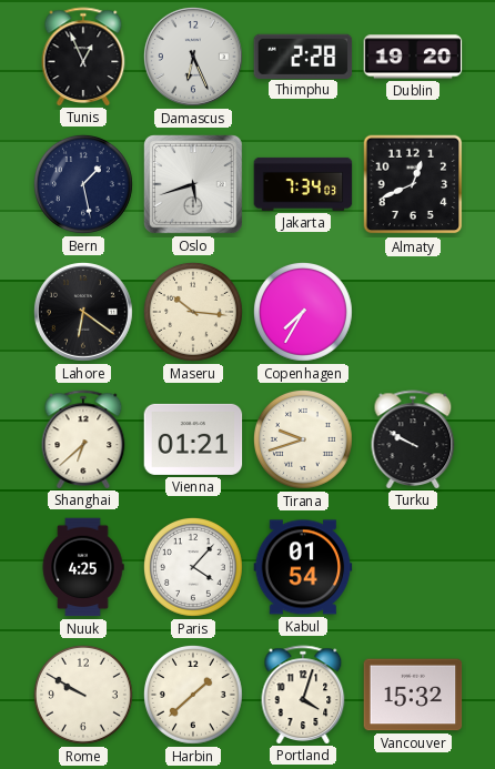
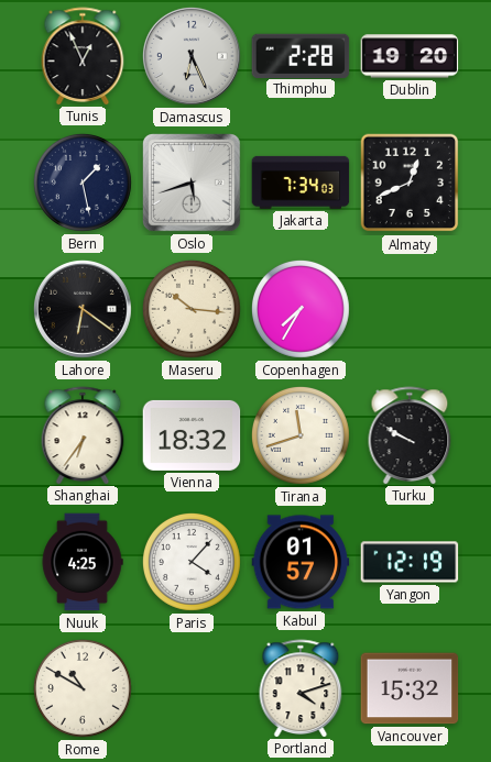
Shanghai: 6:38 -> 6:36 (83, 435)
Vienna: 01:21 -> 18:32 (192, 435)
Tirana: 9:42 -> 11:42 (301, 435)
Kabul: 01:54 -> 01:57 (301, 562)
Yangon: none -> 12:19 (410, 562)
Rome: 9:50 -> 10:50 (83, 688)
Harbin: 1:38 -> none (193, 695)
Portland: 4:03 -> 4:12 (301, 688)
